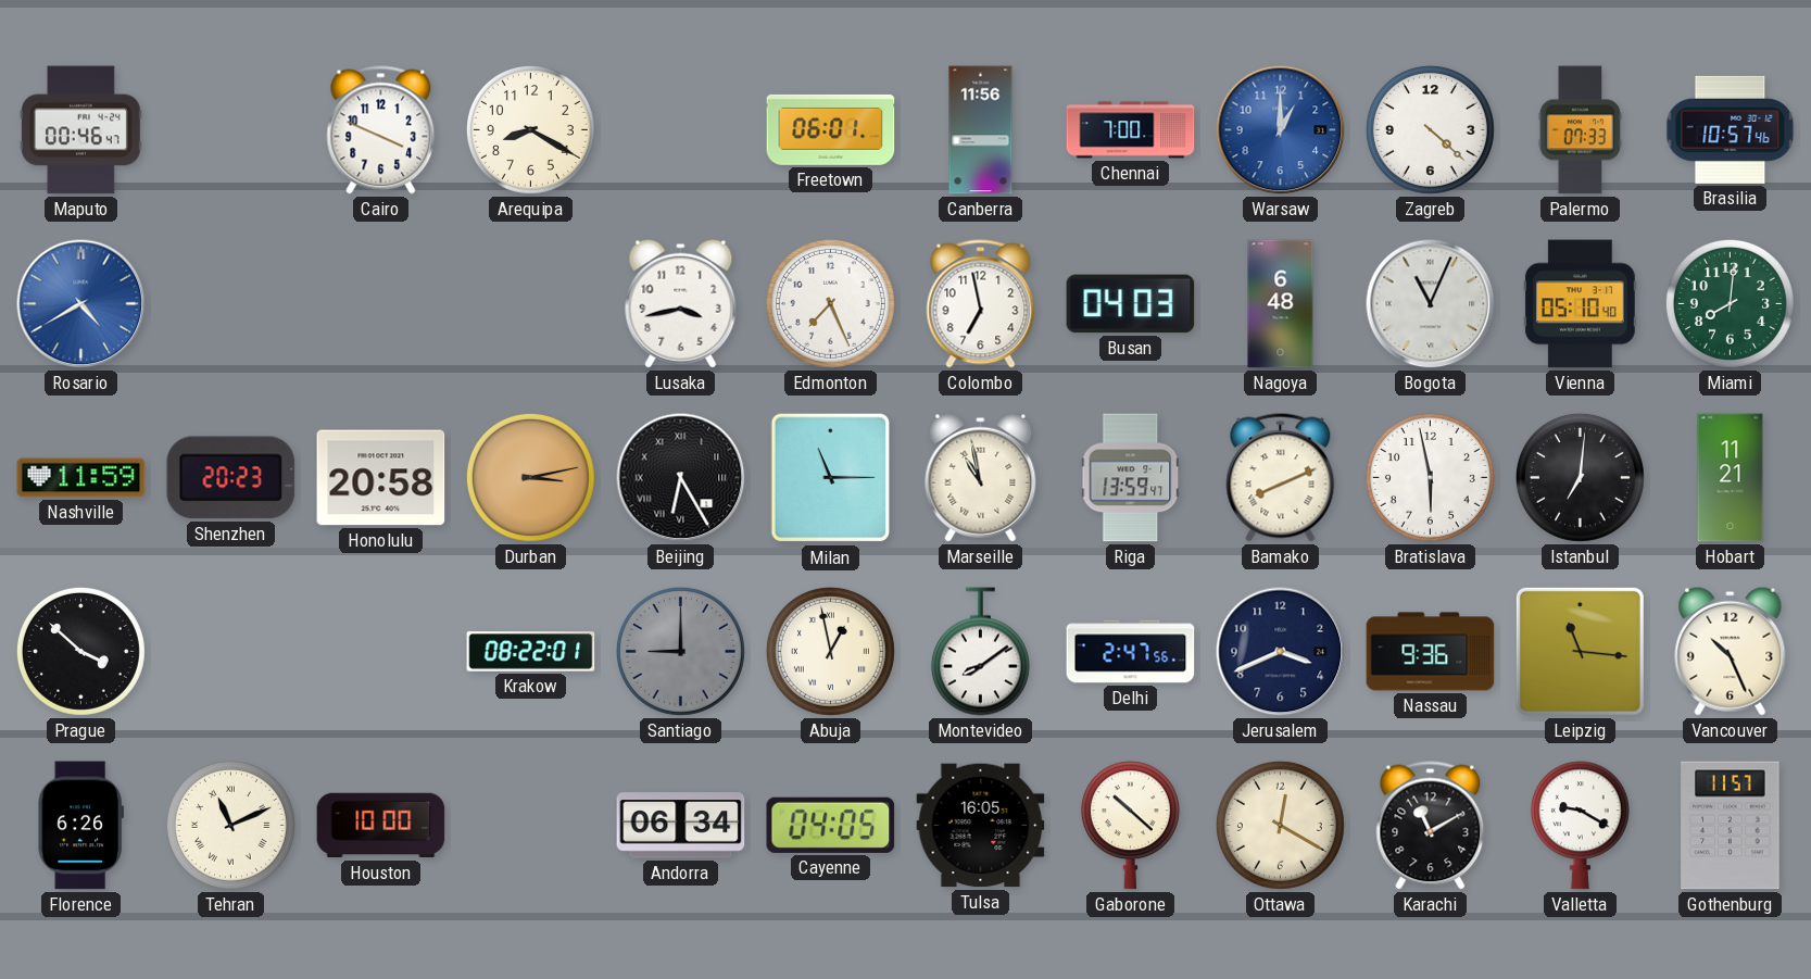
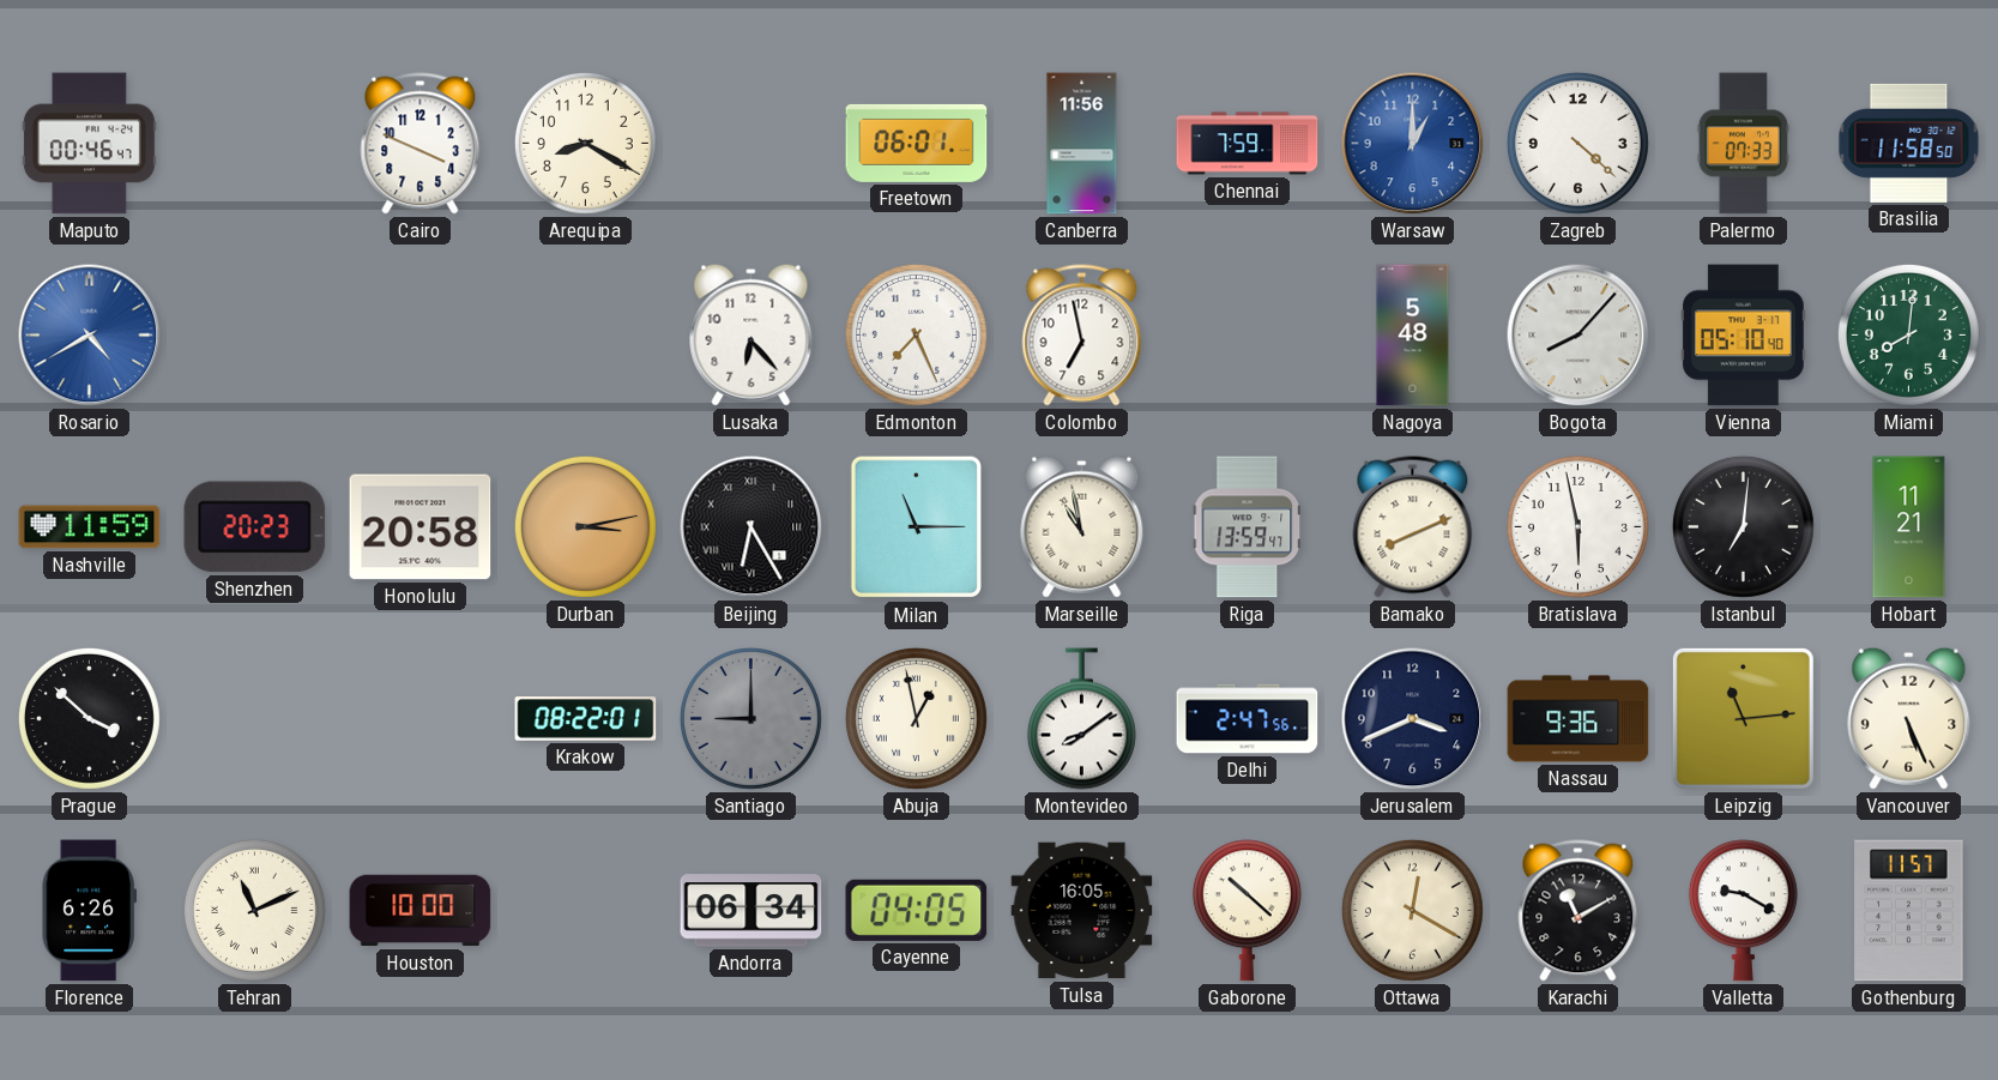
Chennai: 7:00 -> 7:59 (1248, 144)
Brasilia: 10:57 -> 11:58 (1909, 143)
Lusaka: 3:43 -> 6:23 (751, 334)
Busan: 04:03 -> none (1131, 304)
Nagoya: 6:48 -> 5:48 (1413, 336)
Bogota: 11:04 -> 8:07 (1579, 336)
Leipzig: 11:16 -> 11:14 (1743, 718)
Vancouver: 10:26 -> 5:26 (1909, 718)
